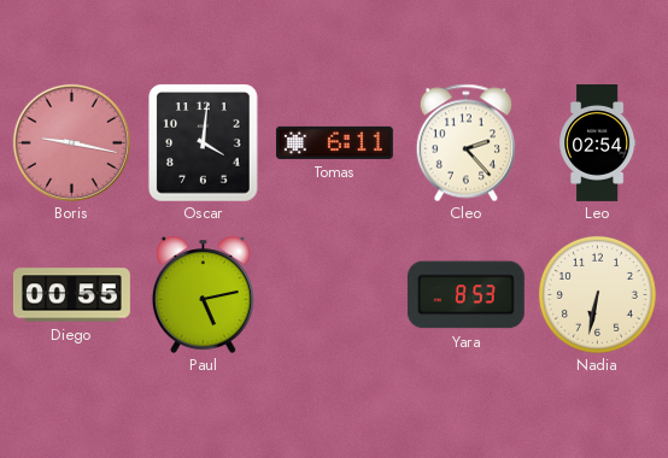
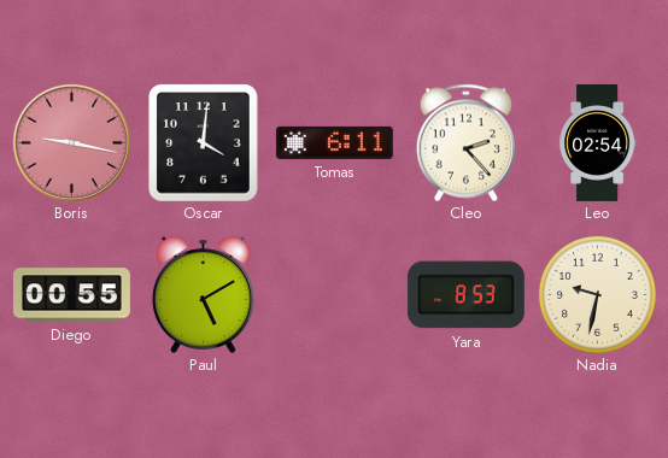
Paul: 5:13 -> 5:10 (203, 294)
Nadia: 6:32 -> 9:32 (597, 294)
